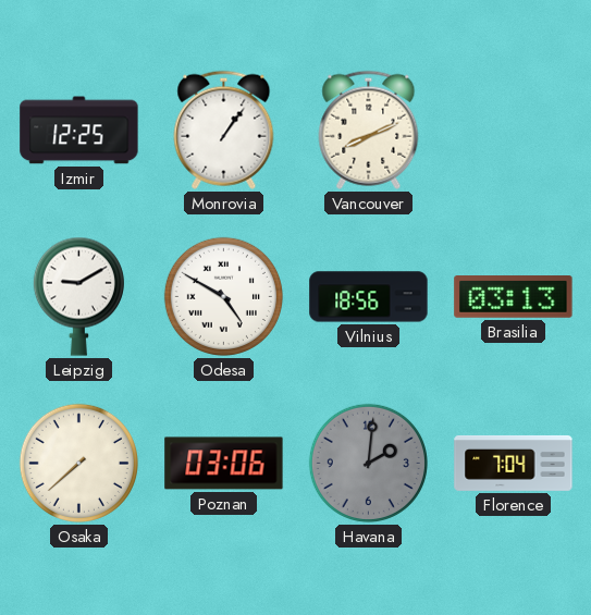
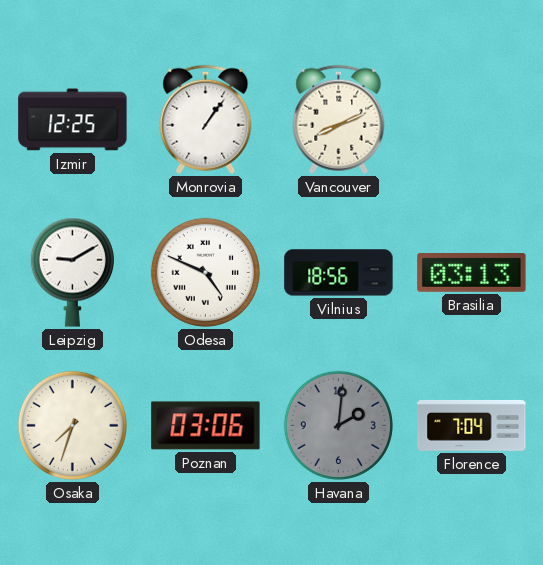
Odesa: 4:50 -> 4:49 (205, 272)
Osaka: 7:38 -> 7:33 (72, 425)
